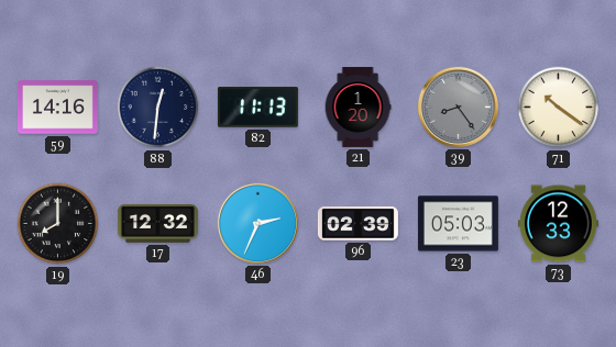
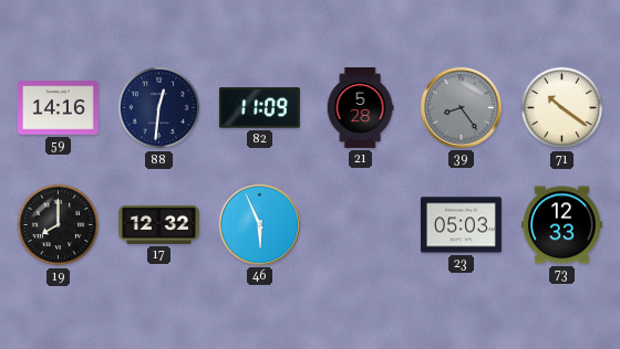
82: 11:13 -> 11:09 (259, 108)
21: 1:20 -> 5:28 (360, 107)
46: 2:34 -> 5:56 (259, 224)
96: 02:39 -> none (358, 224)
